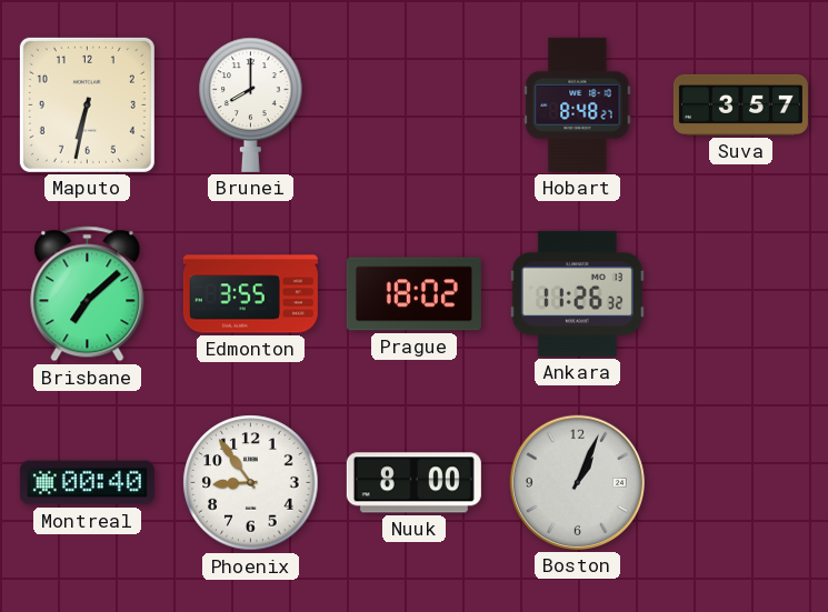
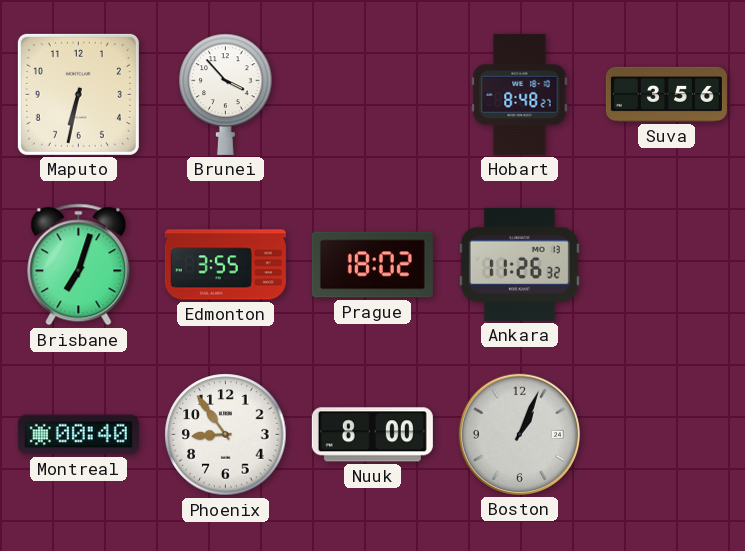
Brunei: 8:00 -> 3:53 (226, 94)
Suva: 3:57 -> 3:56 (666, 94)
Brisbane: 7:08 -> 7:03 (79, 265)
